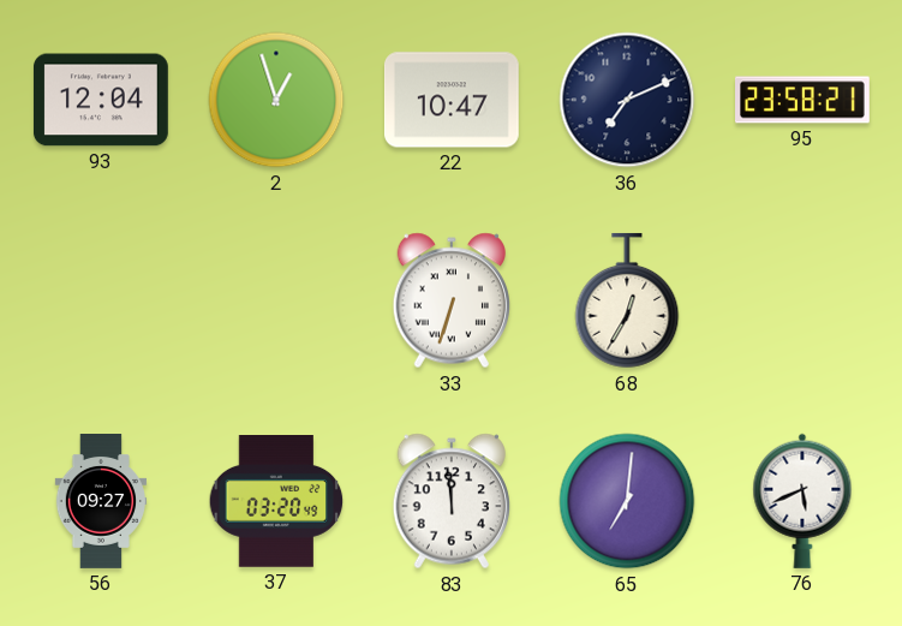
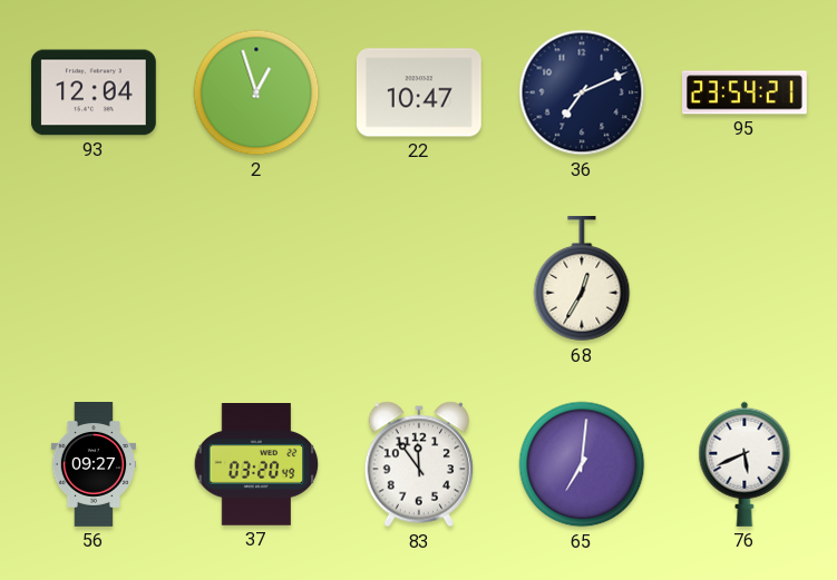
95: 23:58 -> 23:54 (746, 92)
33: 6:33 -> none (450, 300)
83: 11:59 -> 11:54 (418, 464)
